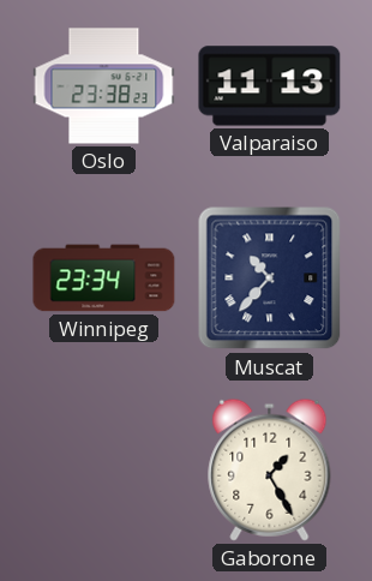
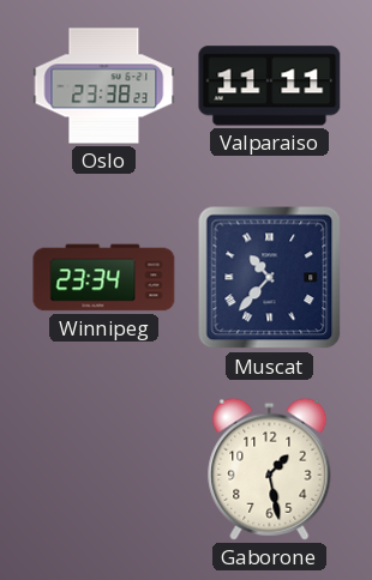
Valparaiso: 11:13 -> 11:11 (270, 86)
Gaborone: 1:25 -> 1:28 (270, 469)
